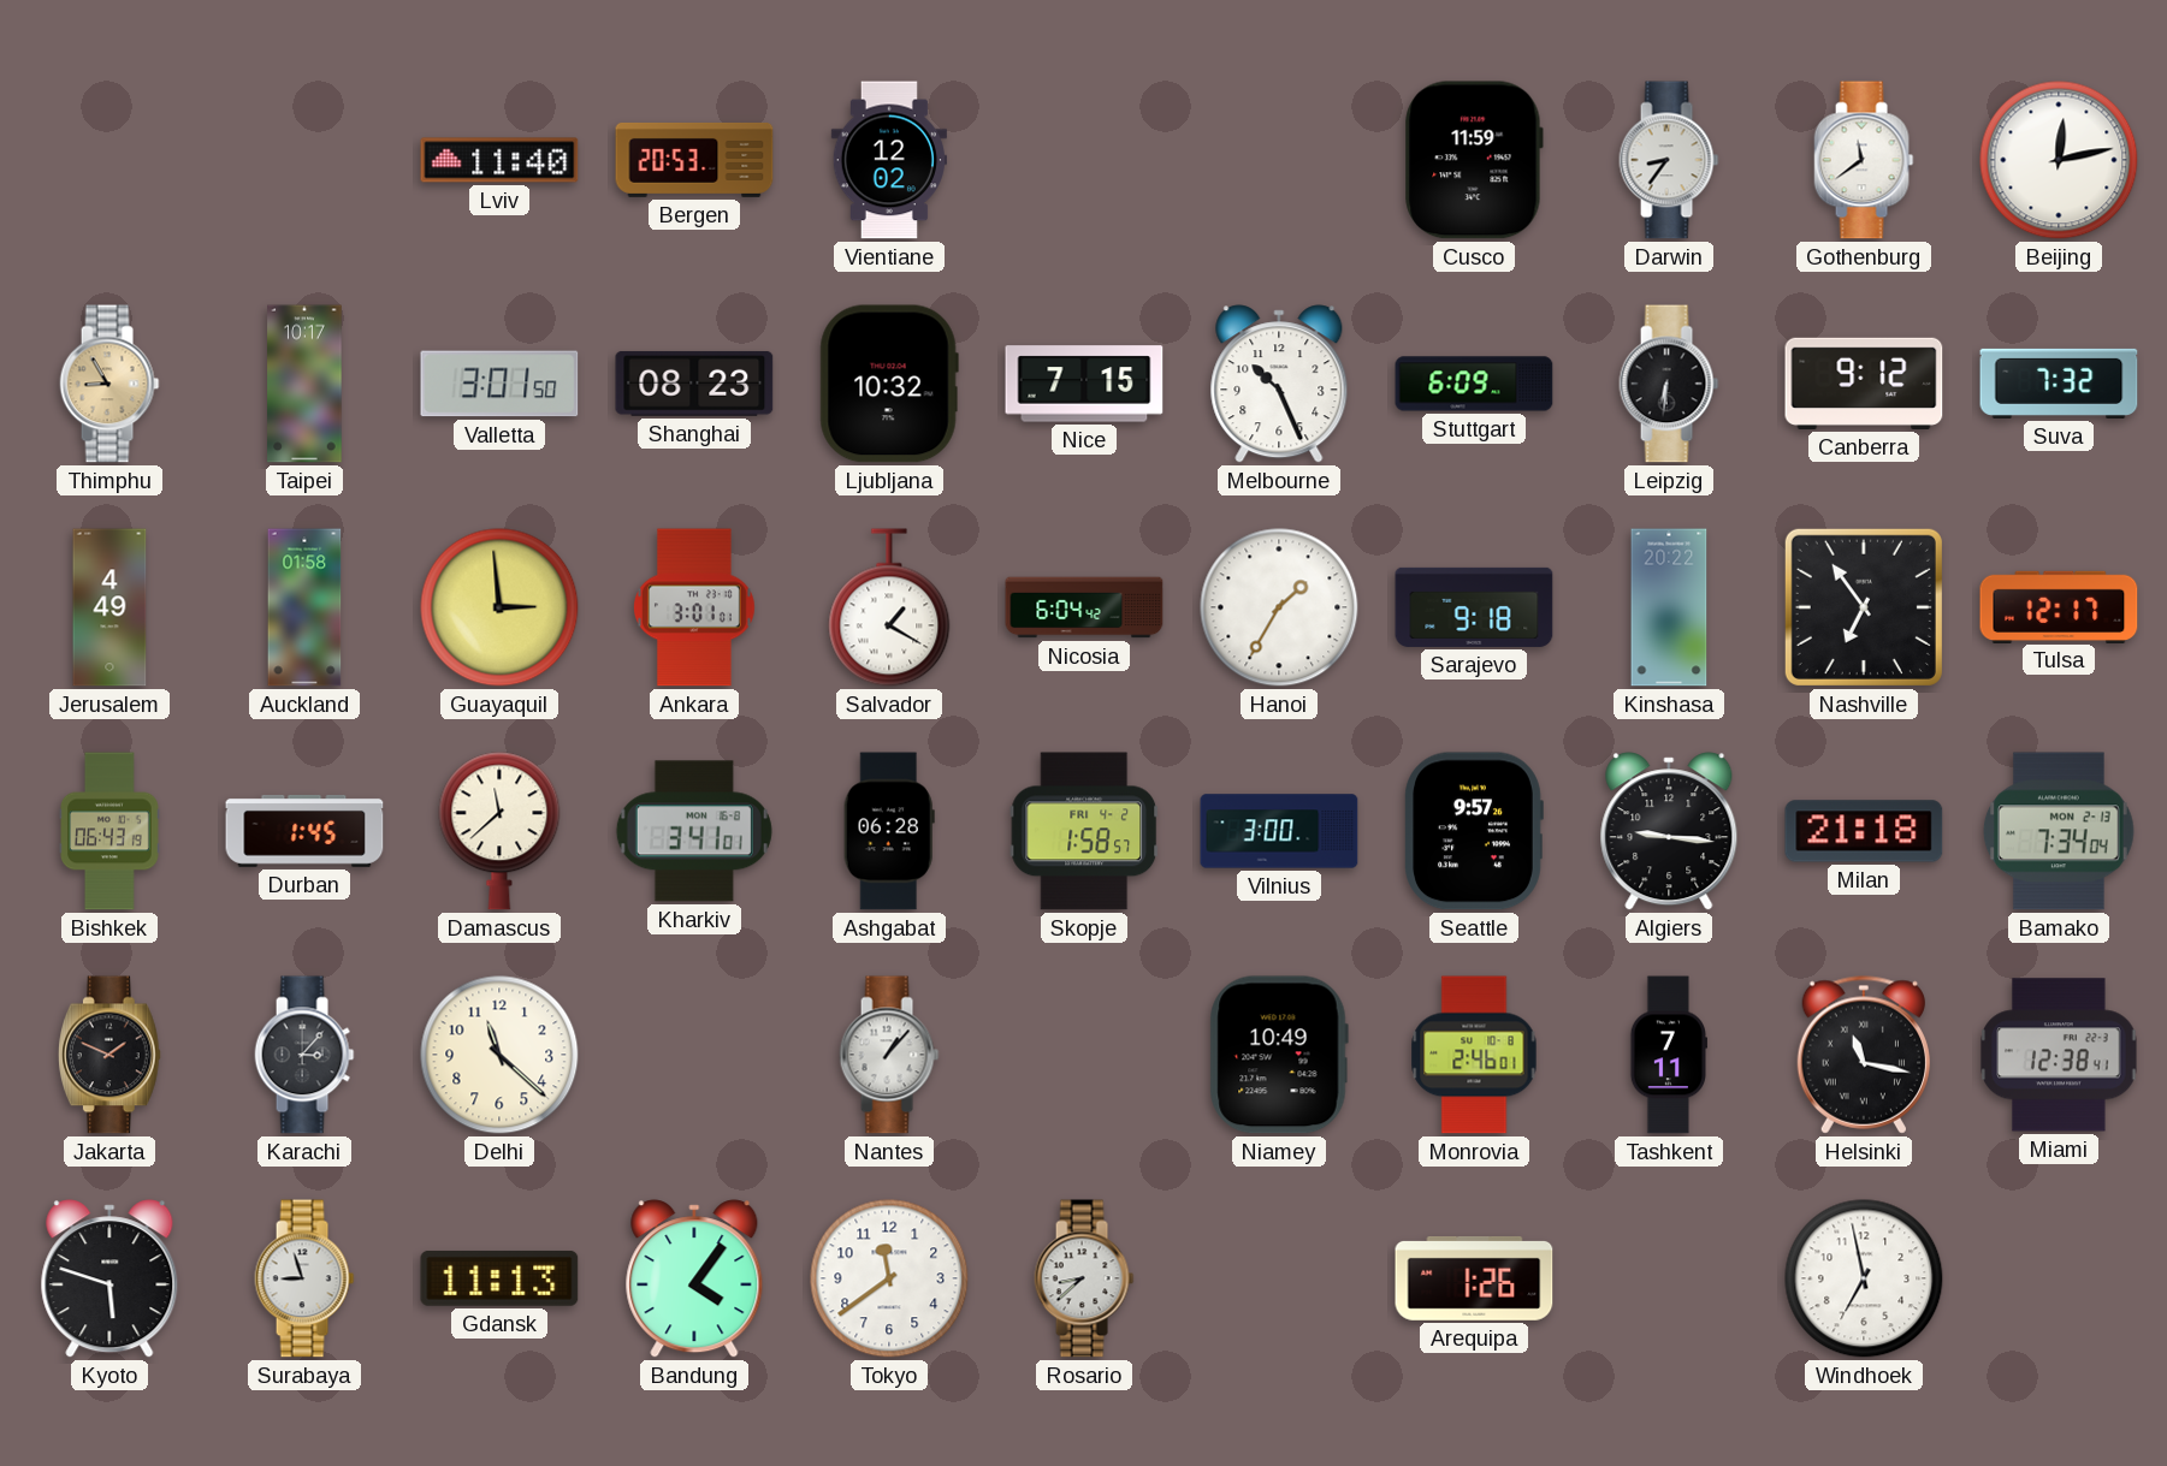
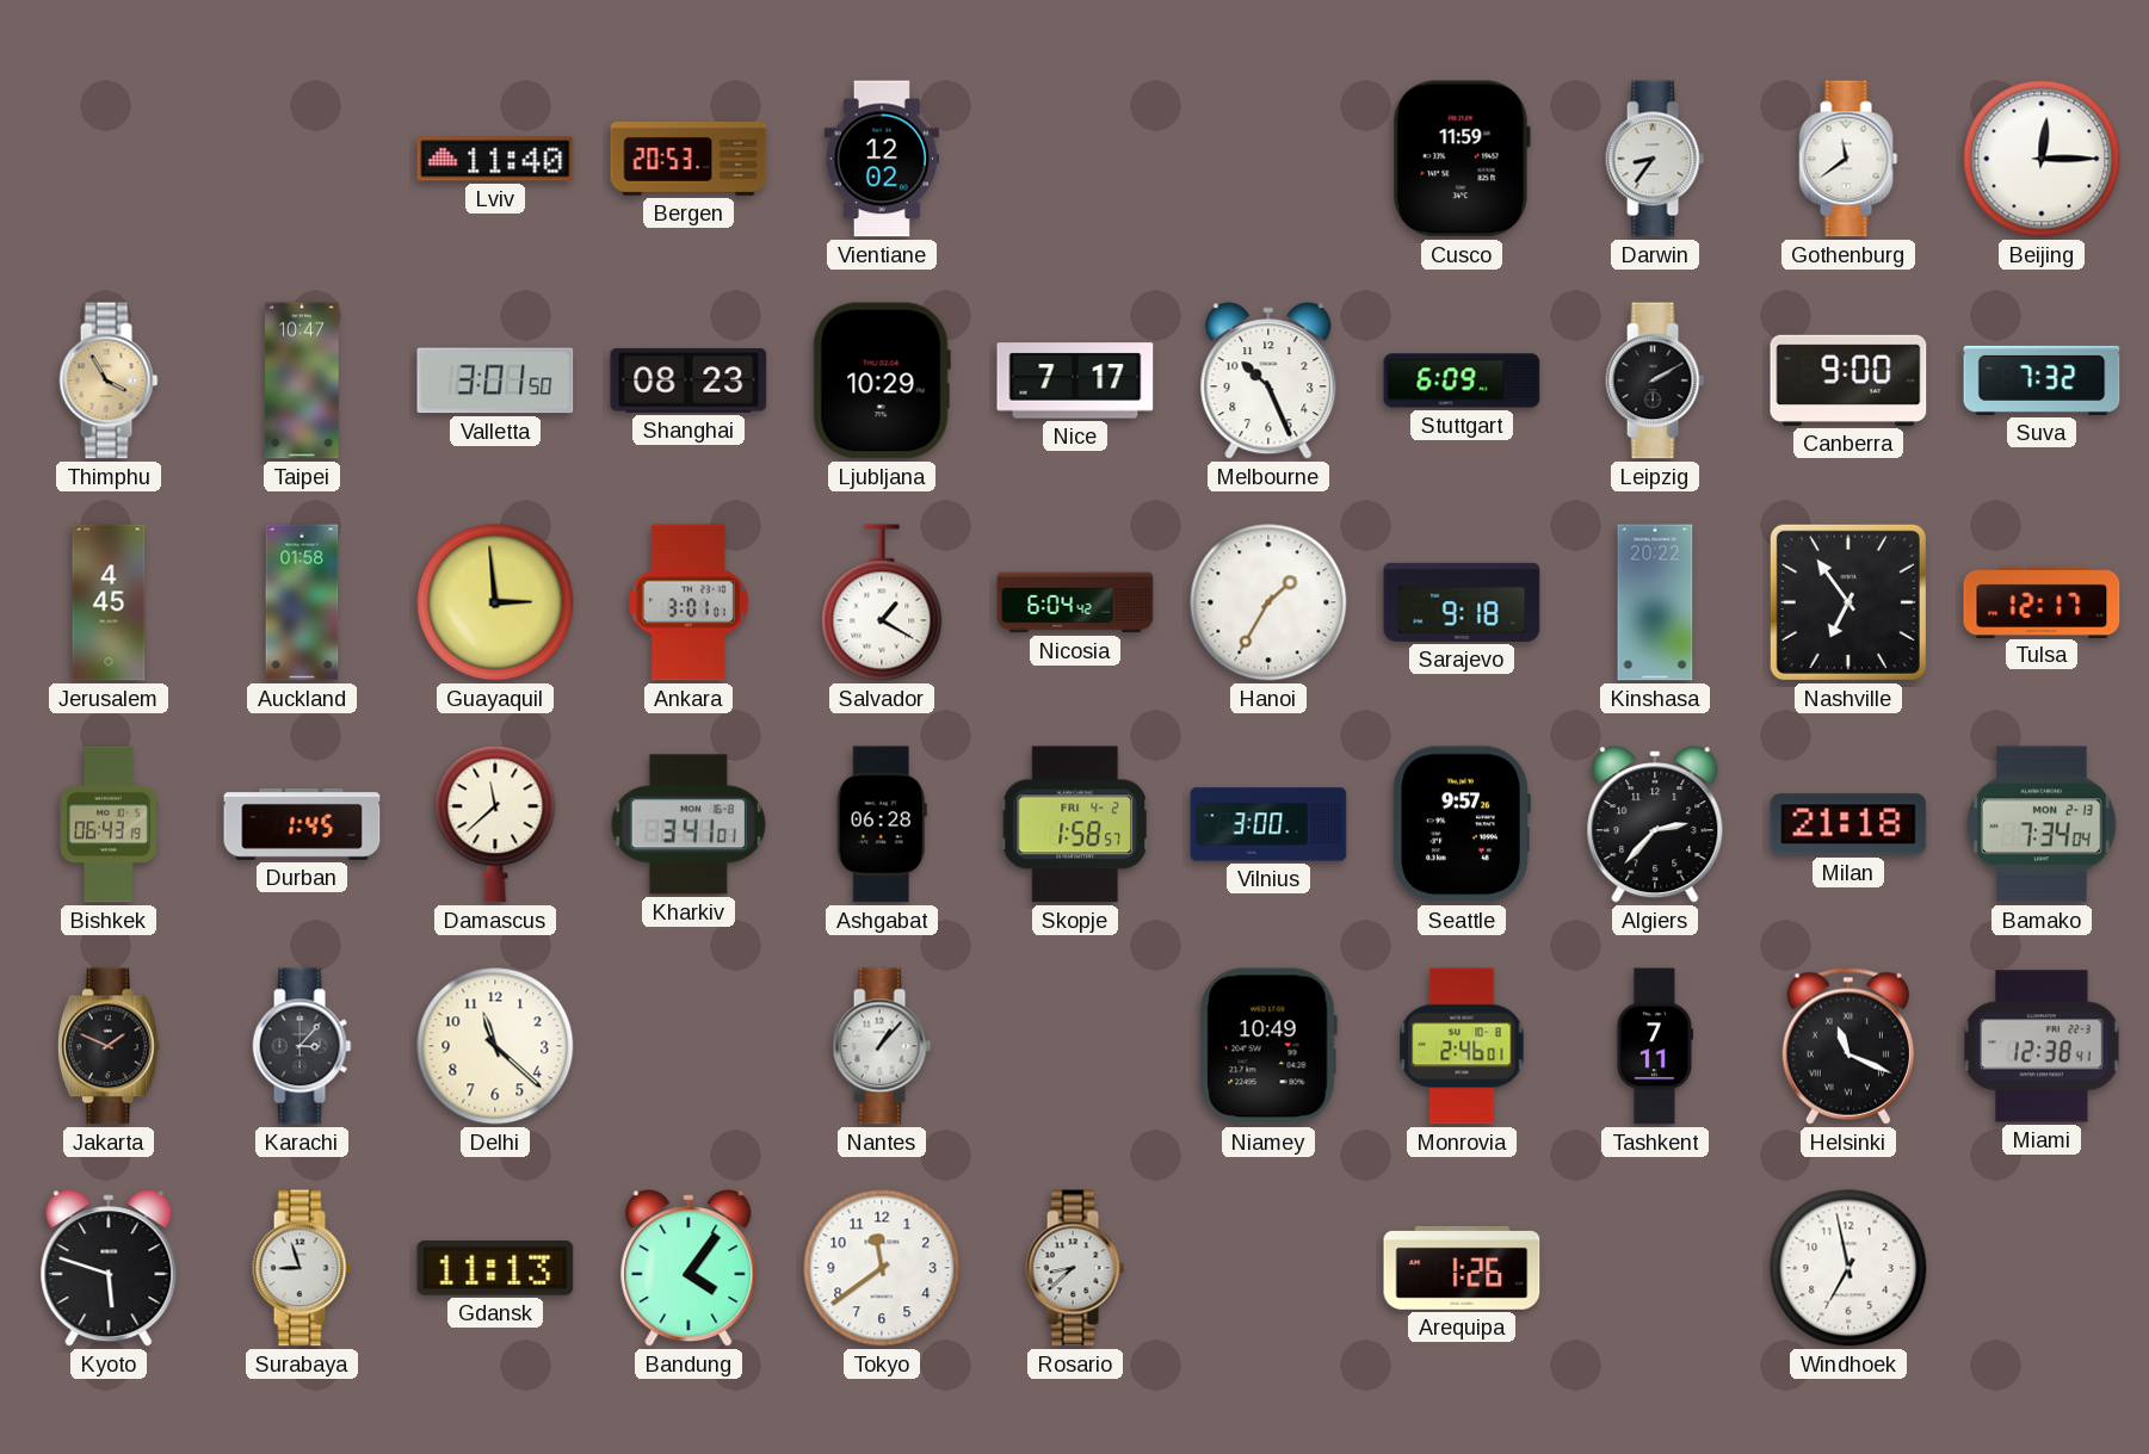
Beijing: 12:13 -> 12:15 (2042, 159)
Thimphu: 8:55 -> 3:55 (109, 380)
Taipei: 10:17 -> 10:47 (302, 380)
Ljubljana: 10:32 -> 10:29 (882, 380)
Nice: 7:15 -> 7:17 (1075, 380)
Leipzig: 6:31 -> 2:10 (1655, 380)
Canberra: 9:12 -> 9:00 (1848, 380)
Jerusalem: 4:49 -> 4:45 (109, 602)
Algiers: 9:16 -> 2:37 (1655, 824)
Helsinki: 11:17 -> 11:19 (1847, 1046)
